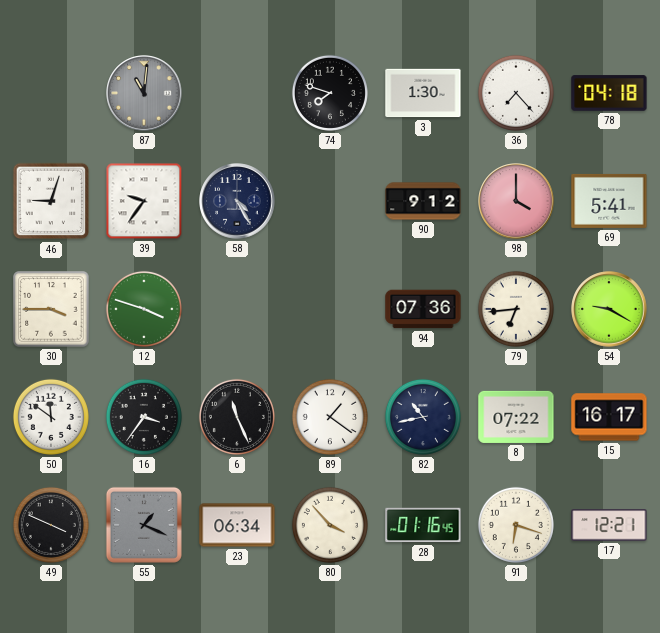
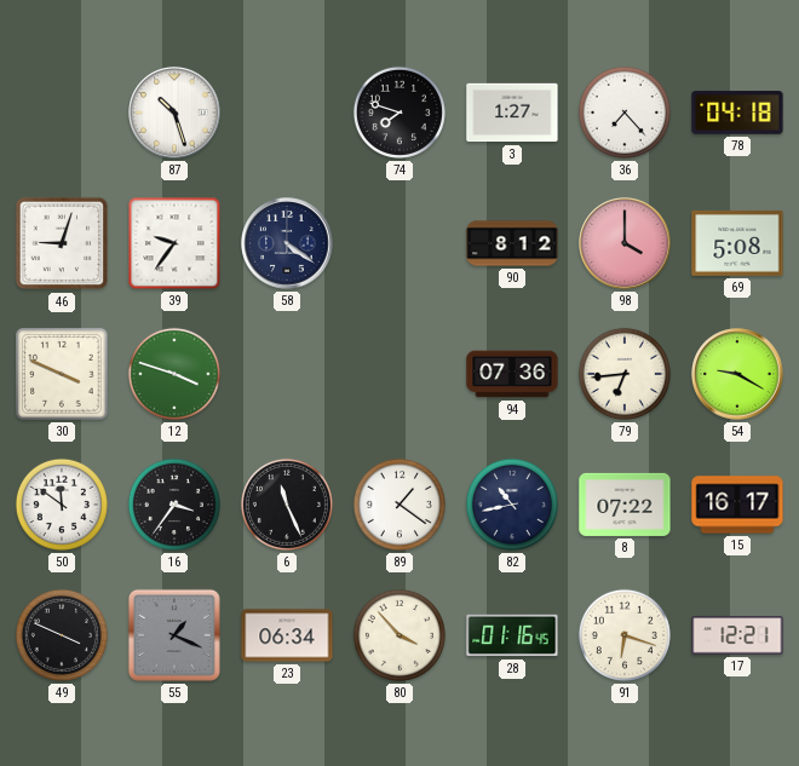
87: 11:01 -> 10:27 (174, 113)
87 dial: grey -> white (174, 113)
3: 1:30 -> 1:27 (512, 113)
58: 4:25 -> 4:21 (287, 243)
90: 9:12 -> 8:12 (512, 243)
69: 5:41 -> 5:08 (737, 243)
30: 3:45 -> 3:49 (62, 374)
